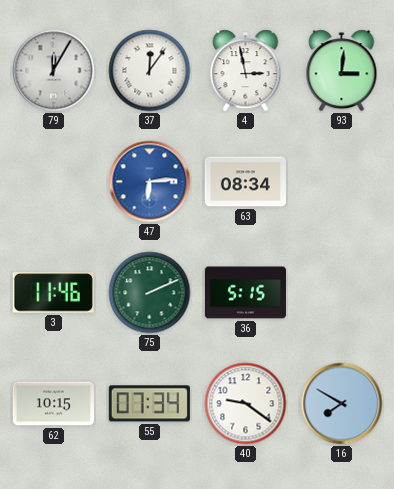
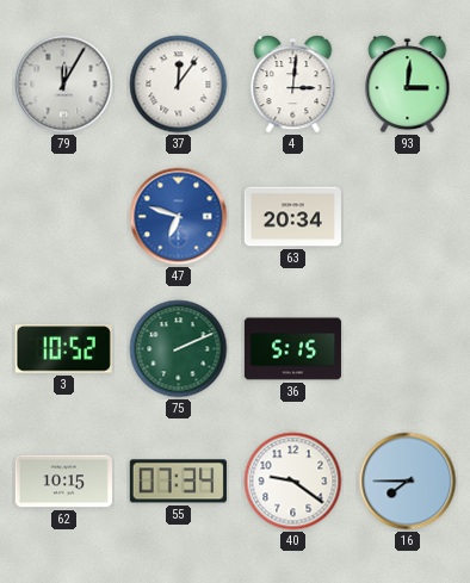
4: 2:58 -> 3:01 (293, 85)
47: 6:14 -> 6:48 (179, 217)
63: 08:34 -> 20:34 (292, 217)
3: 11:46 -> 10:52 (63, 349)
16: 7:50 -> 7:45 (408, 482)
